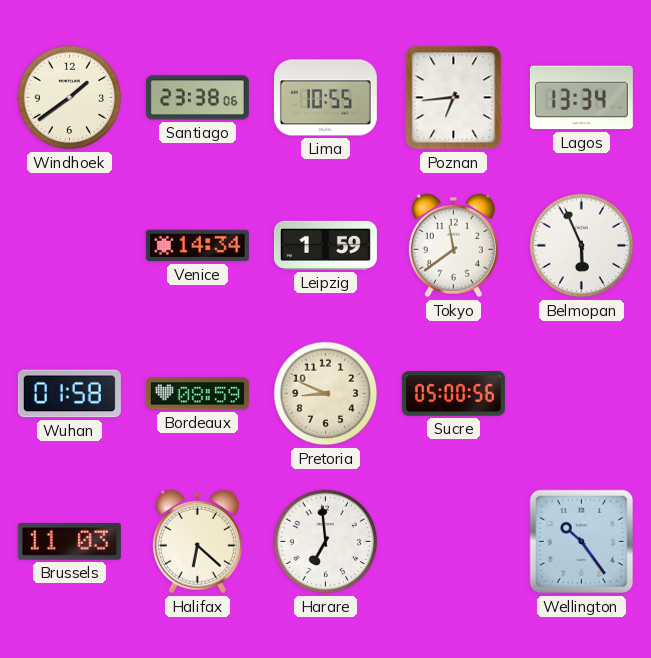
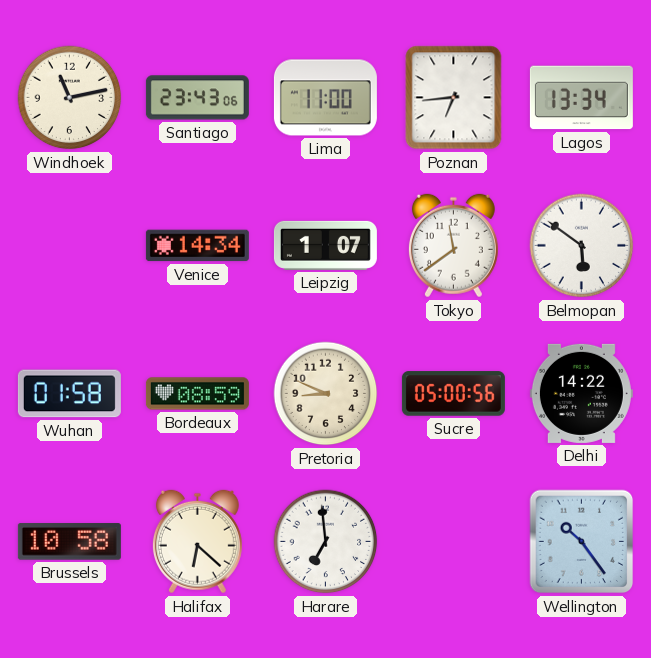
Windhoek: 1:39 -> 11:13 (70, 98)
Santiago: 23:38 -> 23:43 (197, 98)
Lima: 10:55 -> 11:00 (325, 98)
Leipzig: 1:59 -> 1:07 (325, 245)
Belmopan: 5:56 -> 5:51 (582, 246)
Delhi: none -> 14:22 (581, 393)
Brussels: 11:03 -> 10:58 (69, 542)
